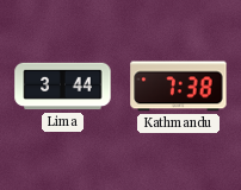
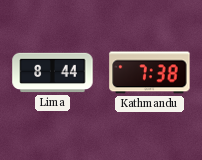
Lima: 3:44 -> 8:44 (53, 73)
